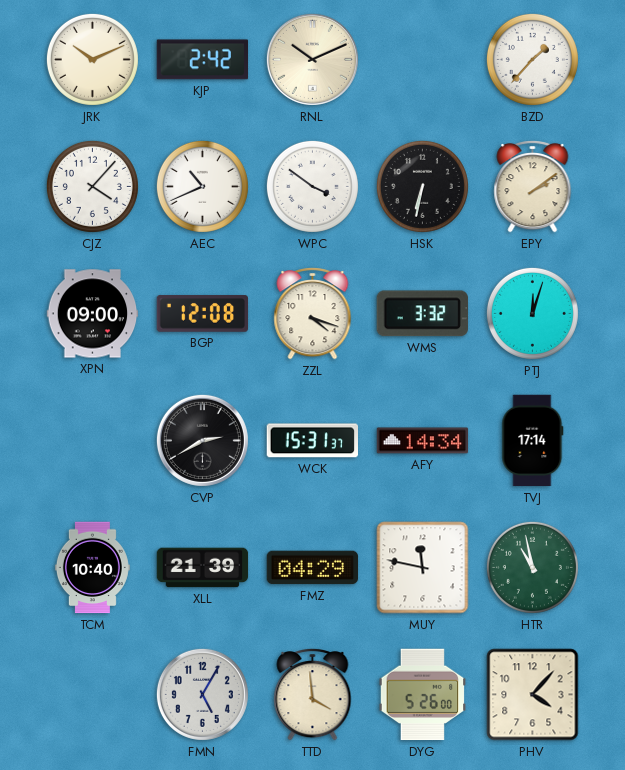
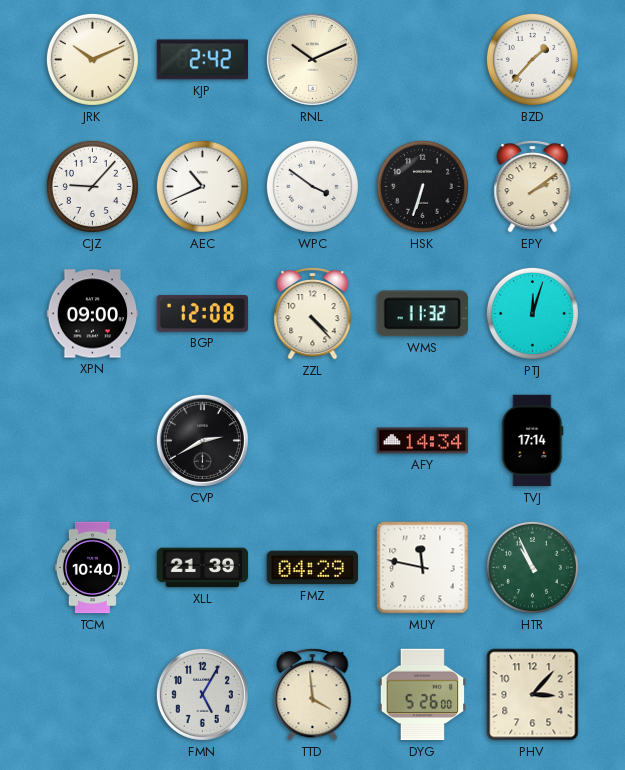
CJZ: 4:07 -> 9:07 (92, 186)
HSK: 6:32 -> 6:33 (422, 186)
ZZL: 4:18 -> 4:23 (313, 314)
WMS: 3:32 -> 11:32 (422, 314)
WCK: 15:31 -> none (313, 441)
HTR: 10:58 -> 10:56 (532, 567)
PHV: 4:07 -> 3:07 (533, 695)
